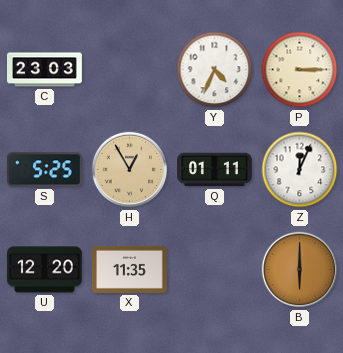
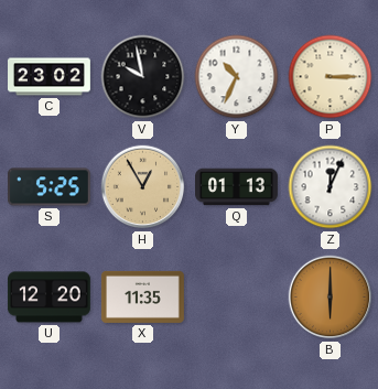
C: 23:03 -> 23:02 (50, 77)
V: none -> 9:58 (143, 77)
Y: 4:34 -> 10:34 (237, 77)
Q: 01:11 -> 01:13 (237, 187)
